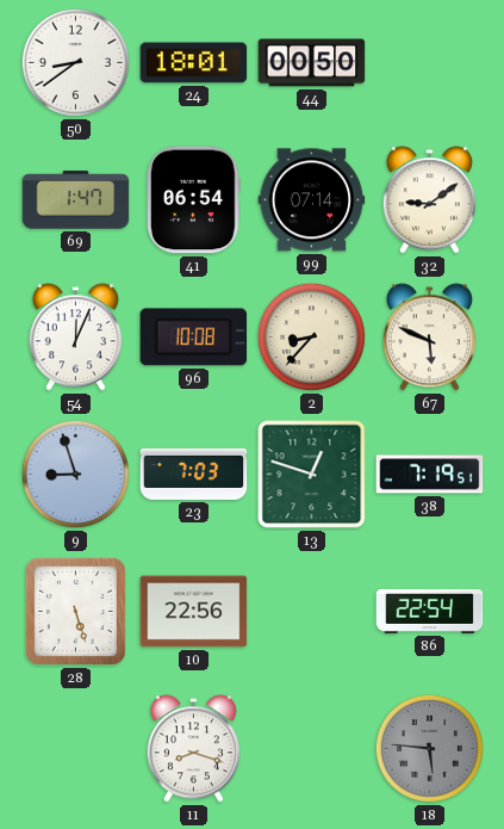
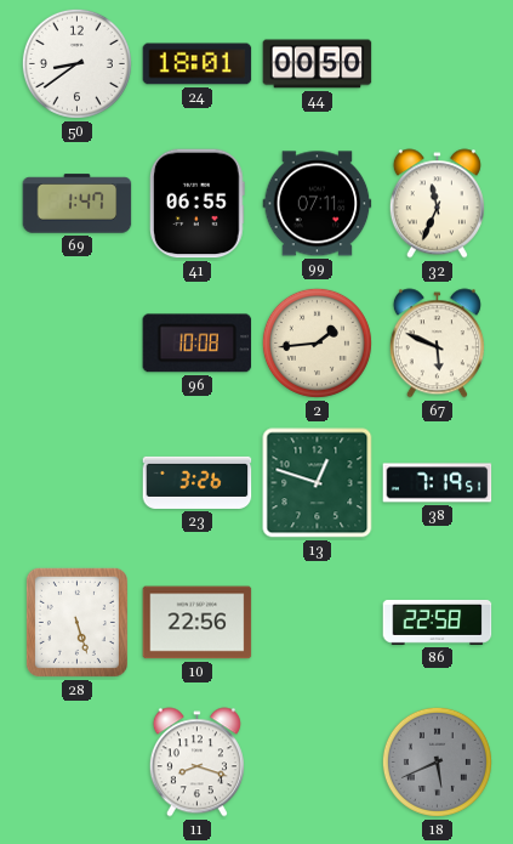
41: 06:54 -> 06:55 (196, 204)
99: 07:14 -> 07:11 (318, 204)
32: 9:09 -> 11:34 (437, 204)
54: 12:04 -> none (75, 338)
2: 8:37 -> 1:44 (317, 342)
9: 8:57 -> none (75, 474)
23: 7:03 -> 3:26 (198, 482)
86: 22:54 -> 22:58 (438, 622)
18: 5:46 -> 5:41 (437, 761)
